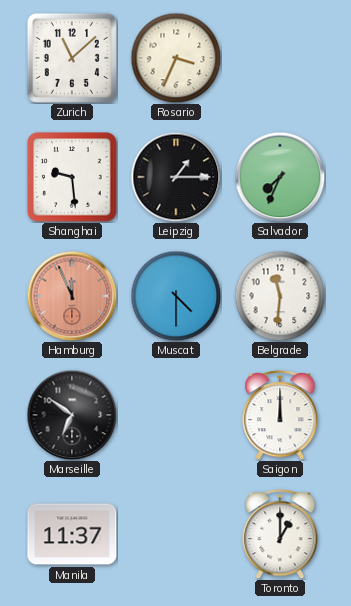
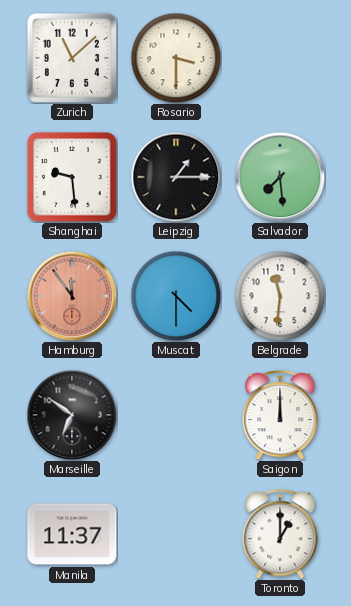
Rosario: 3:34 -> 3:30 (176, 58)
Salvador: 7:34 -> 7:29 (280, 177)
Hamburg: 11:56 -> 11:54 (72, 296)
